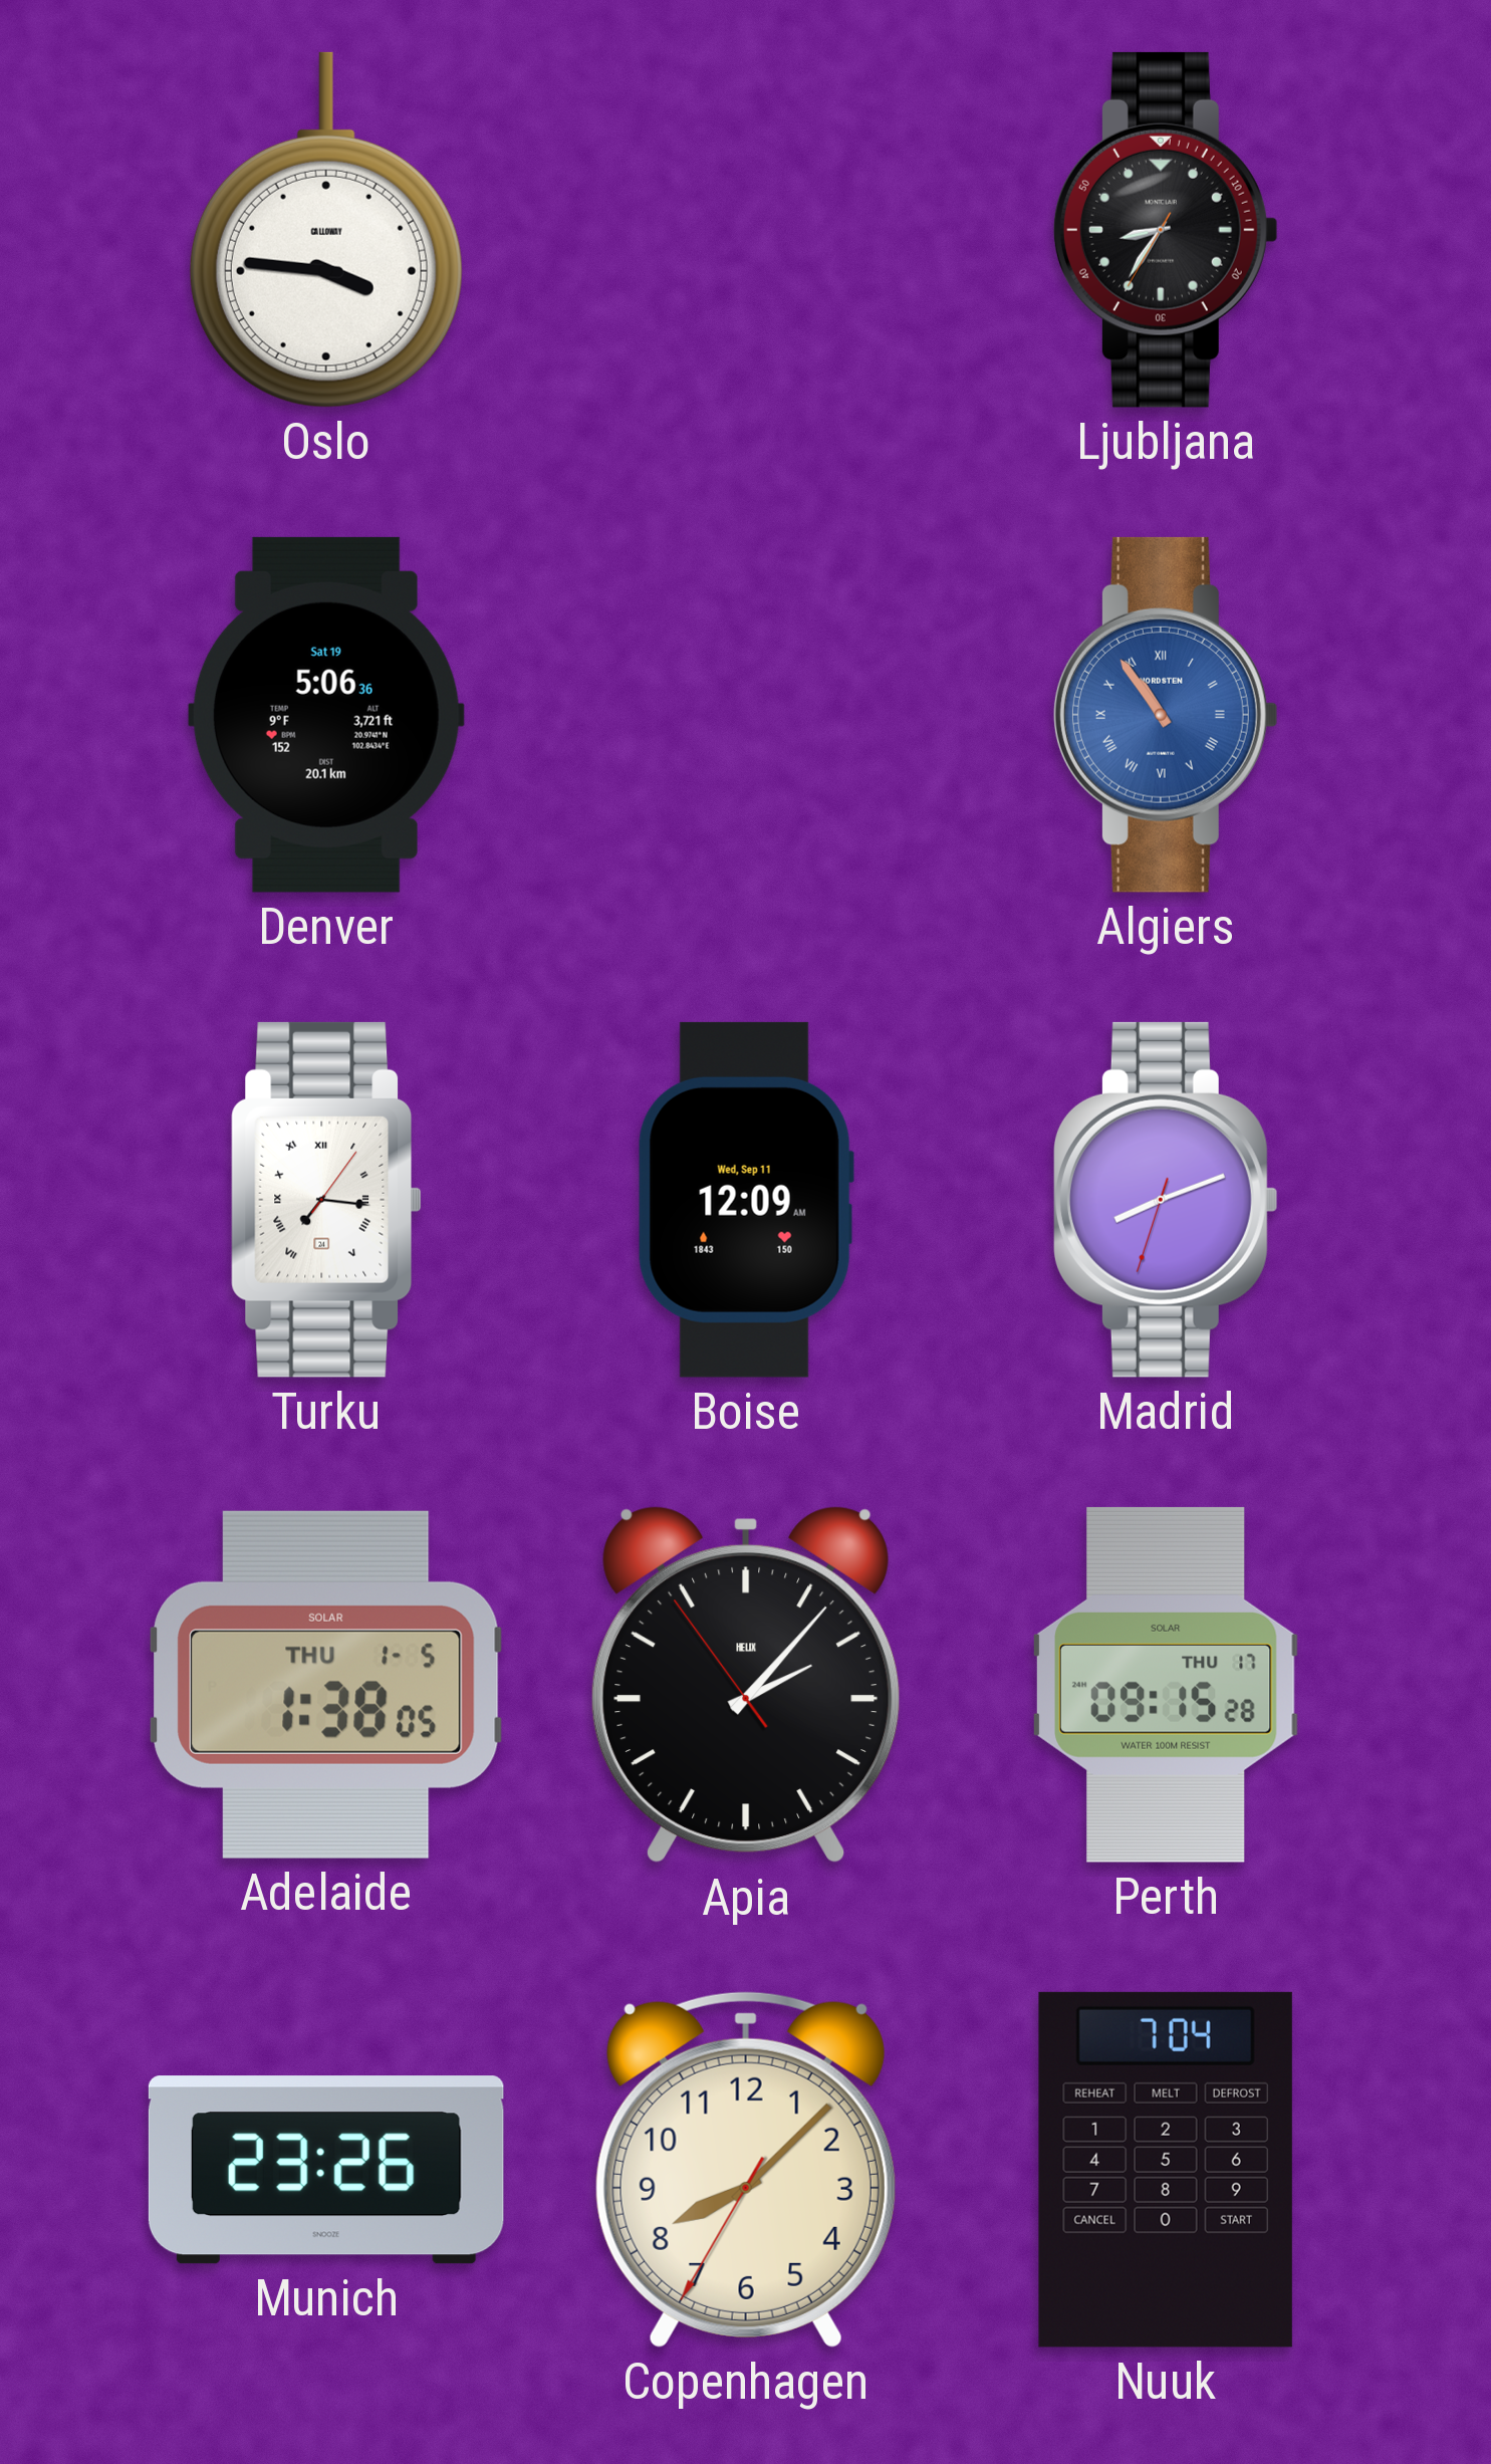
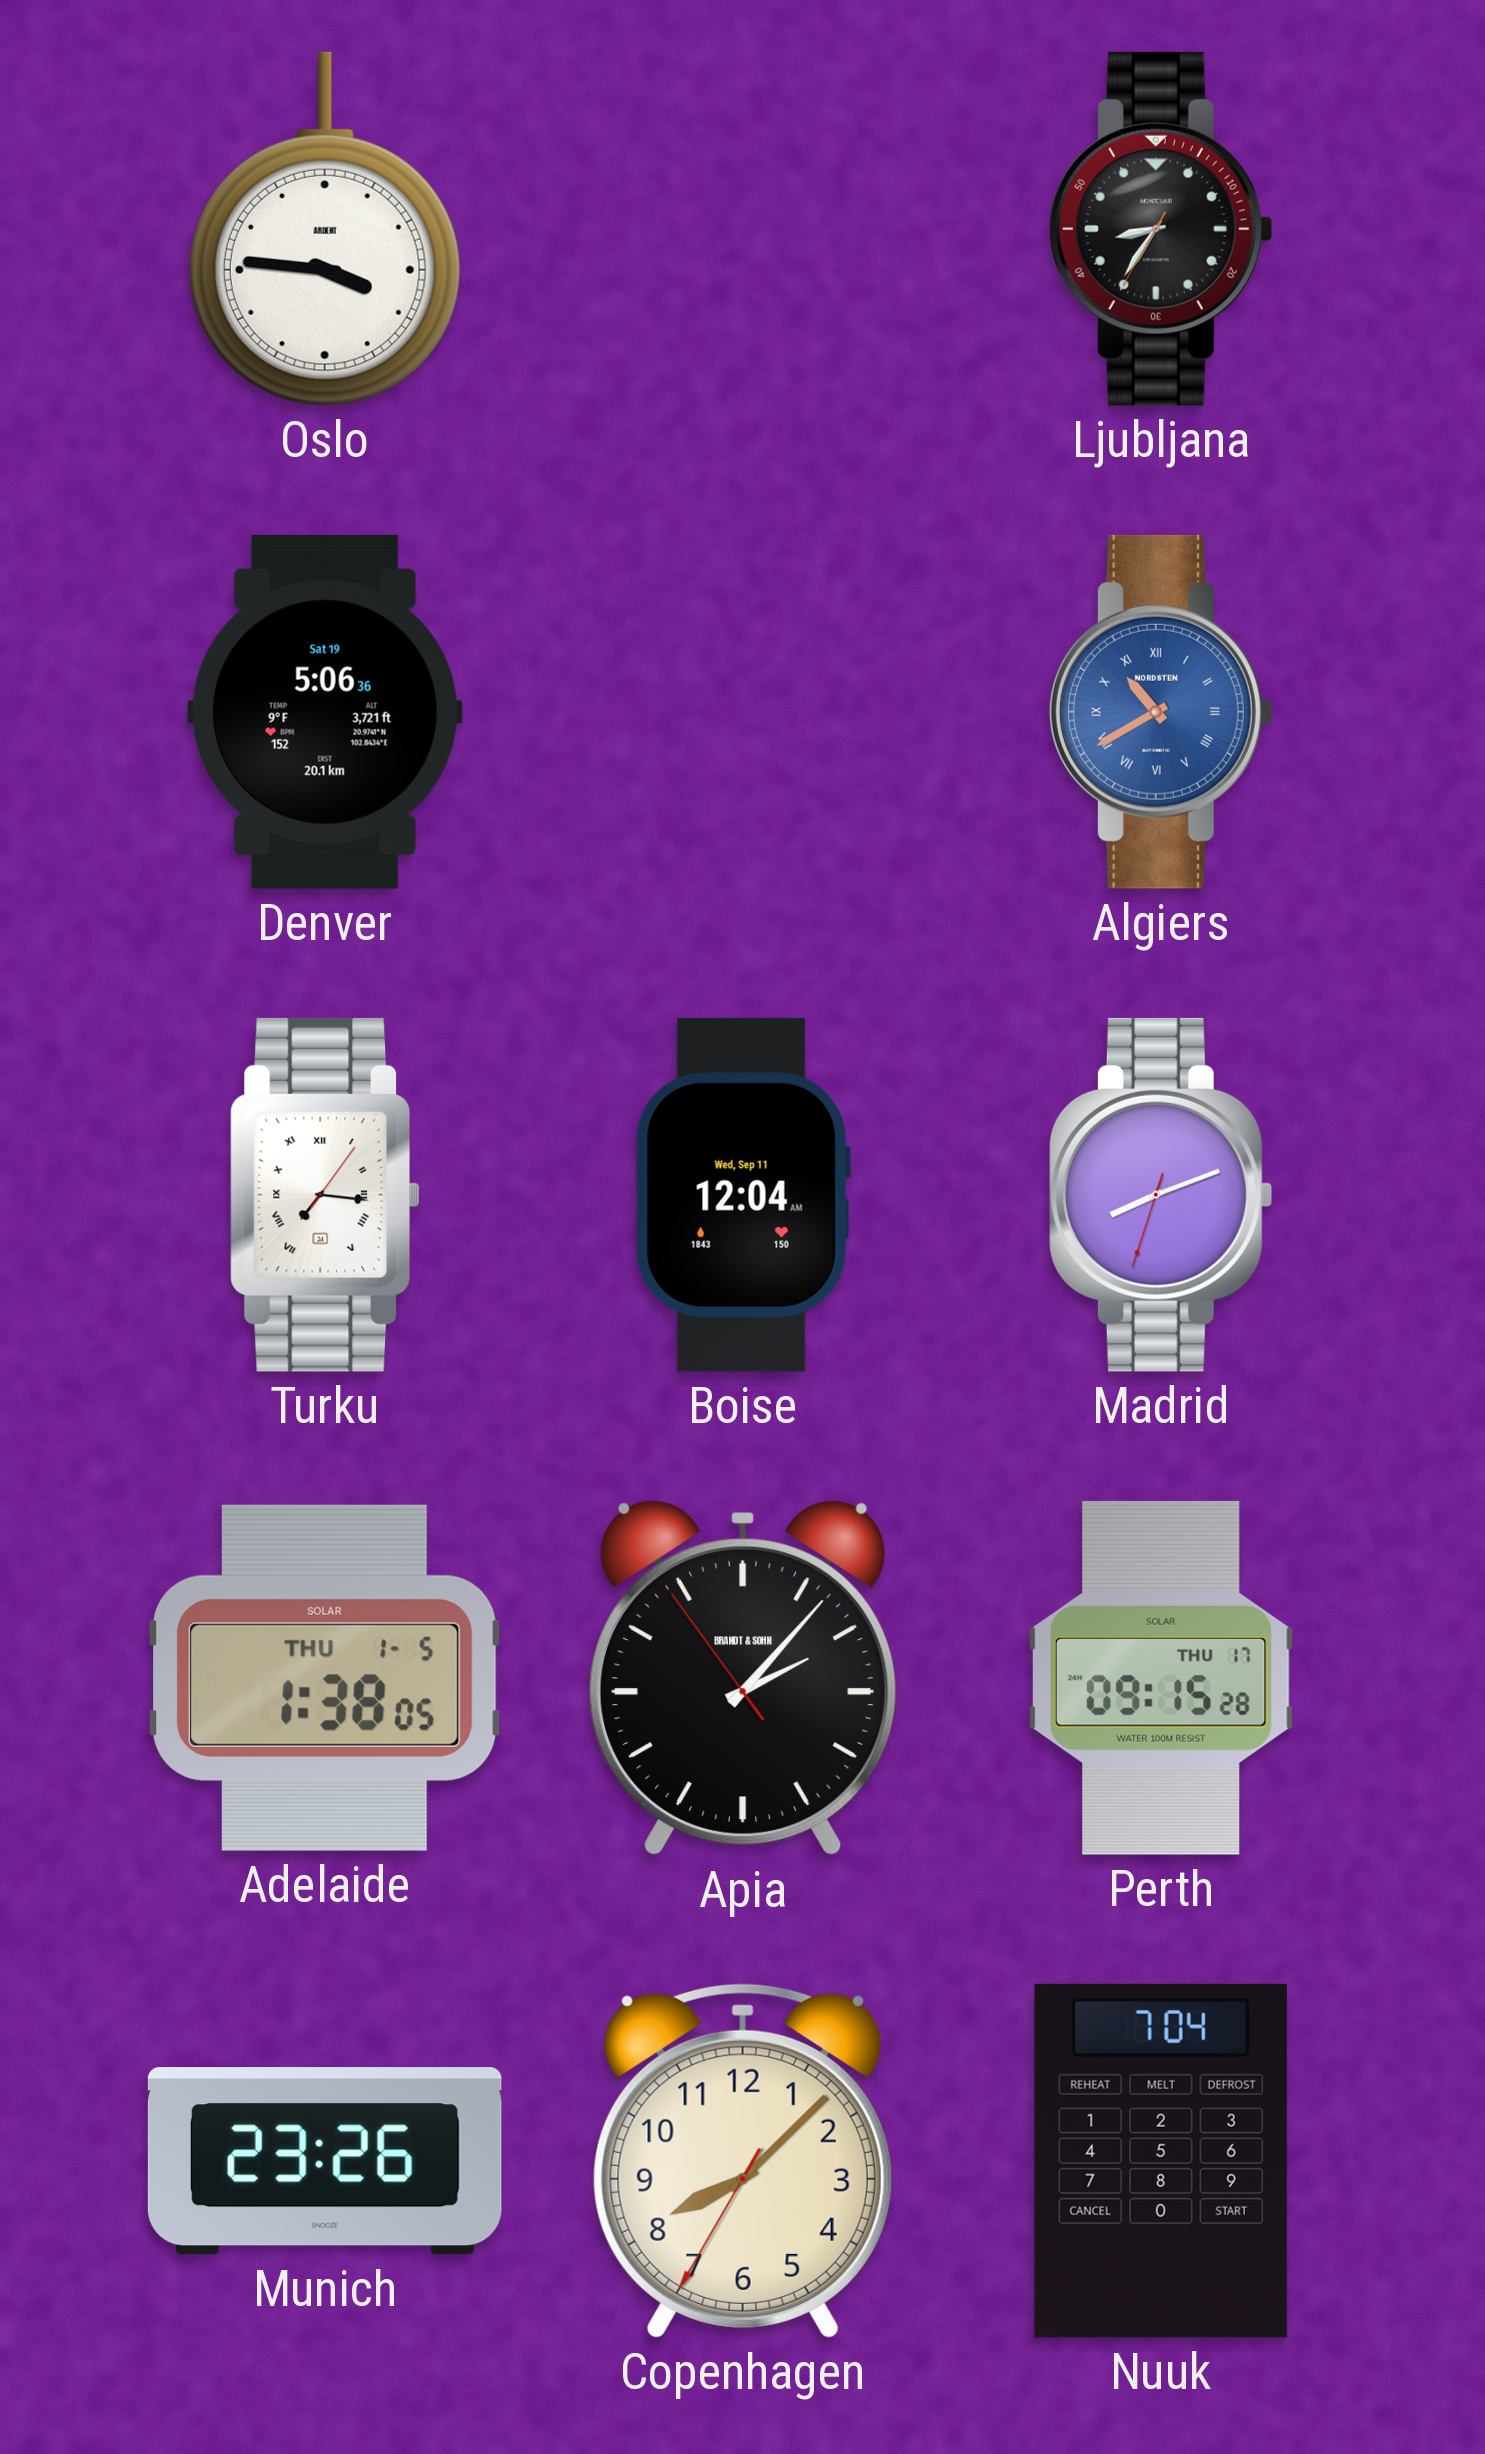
Oslo brand: CALLOWAY -> ARDENT (325, 229)
Algiers: 10:54 -> 10:40 (1161, 712)
Boise: 12:09 -> 12:04 (743, 1195)
Apia brand: HELIX -> BRANDT & SOHN (743, 1678)
